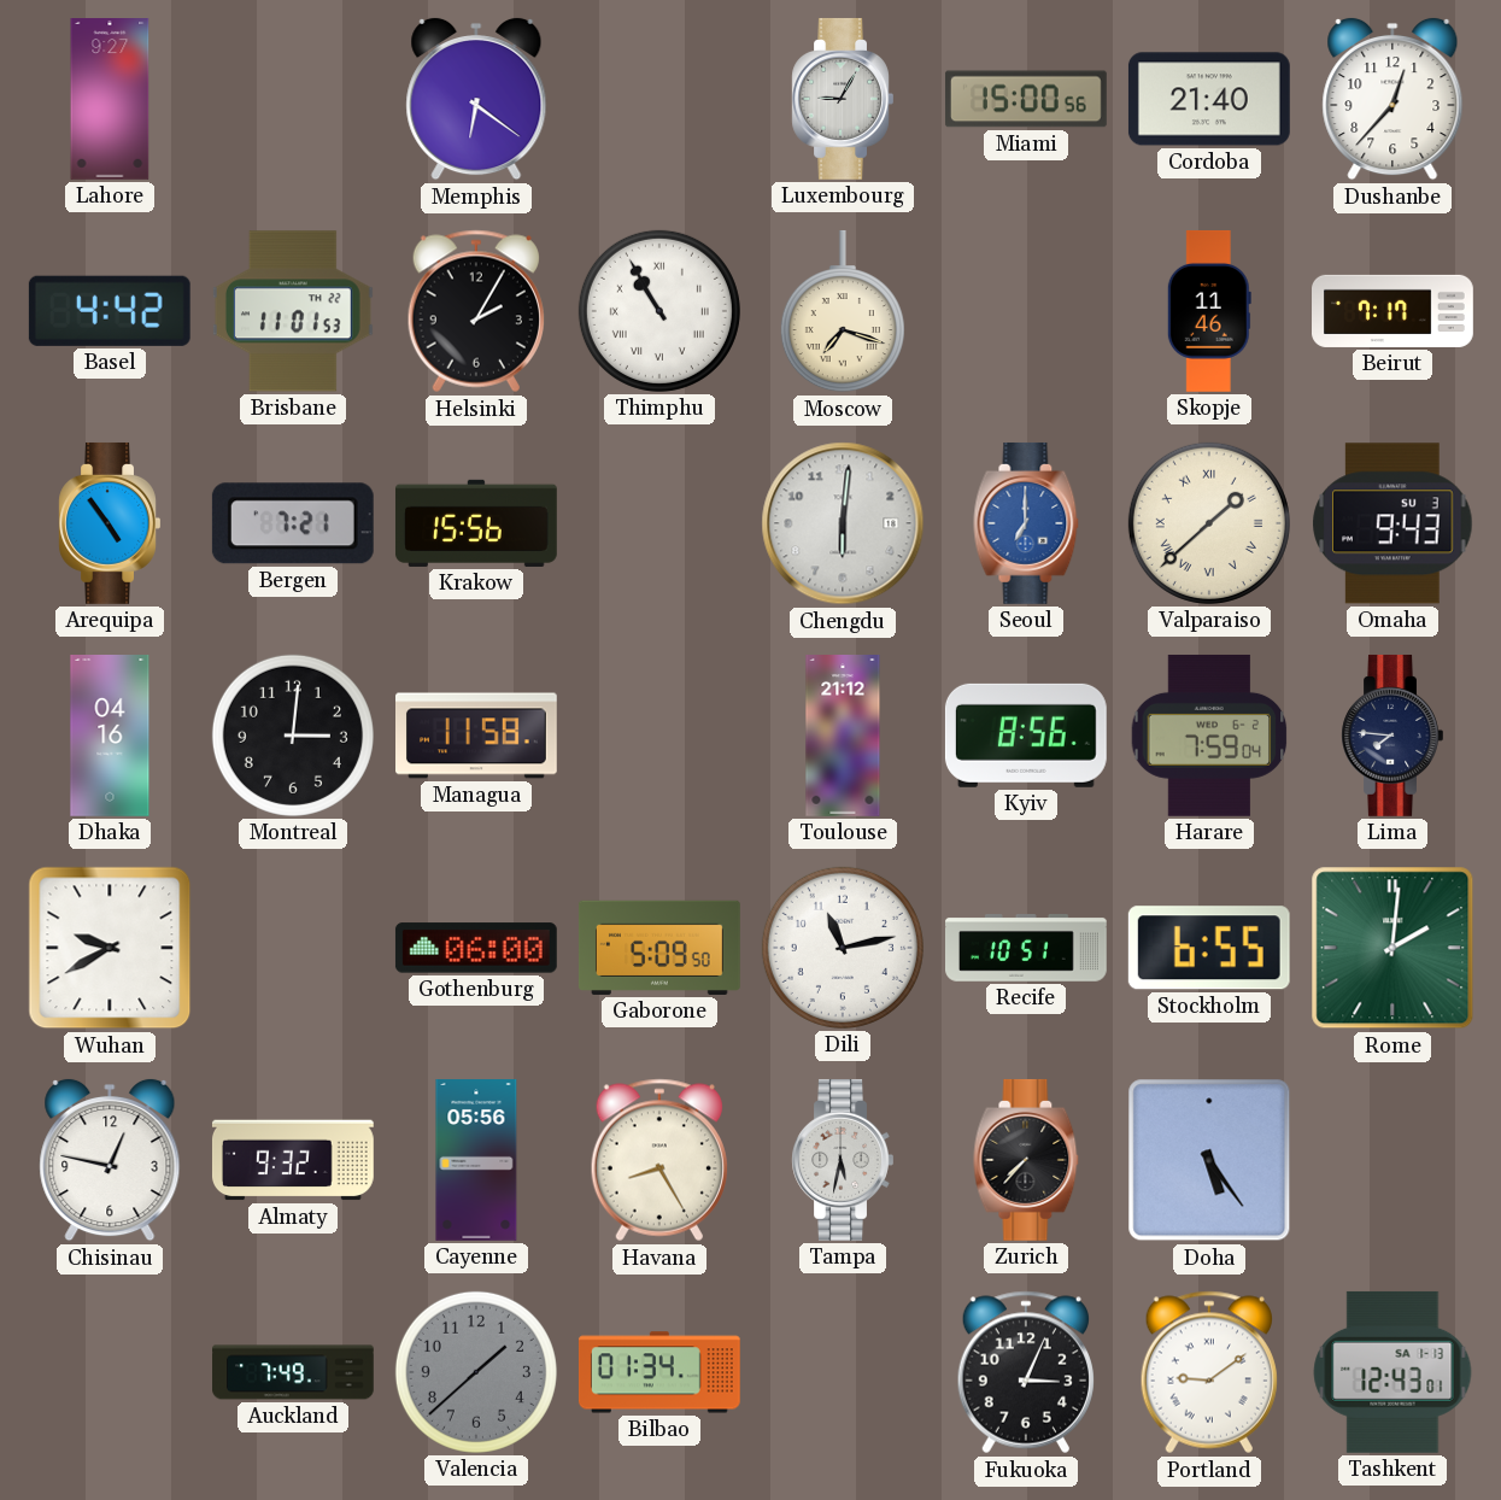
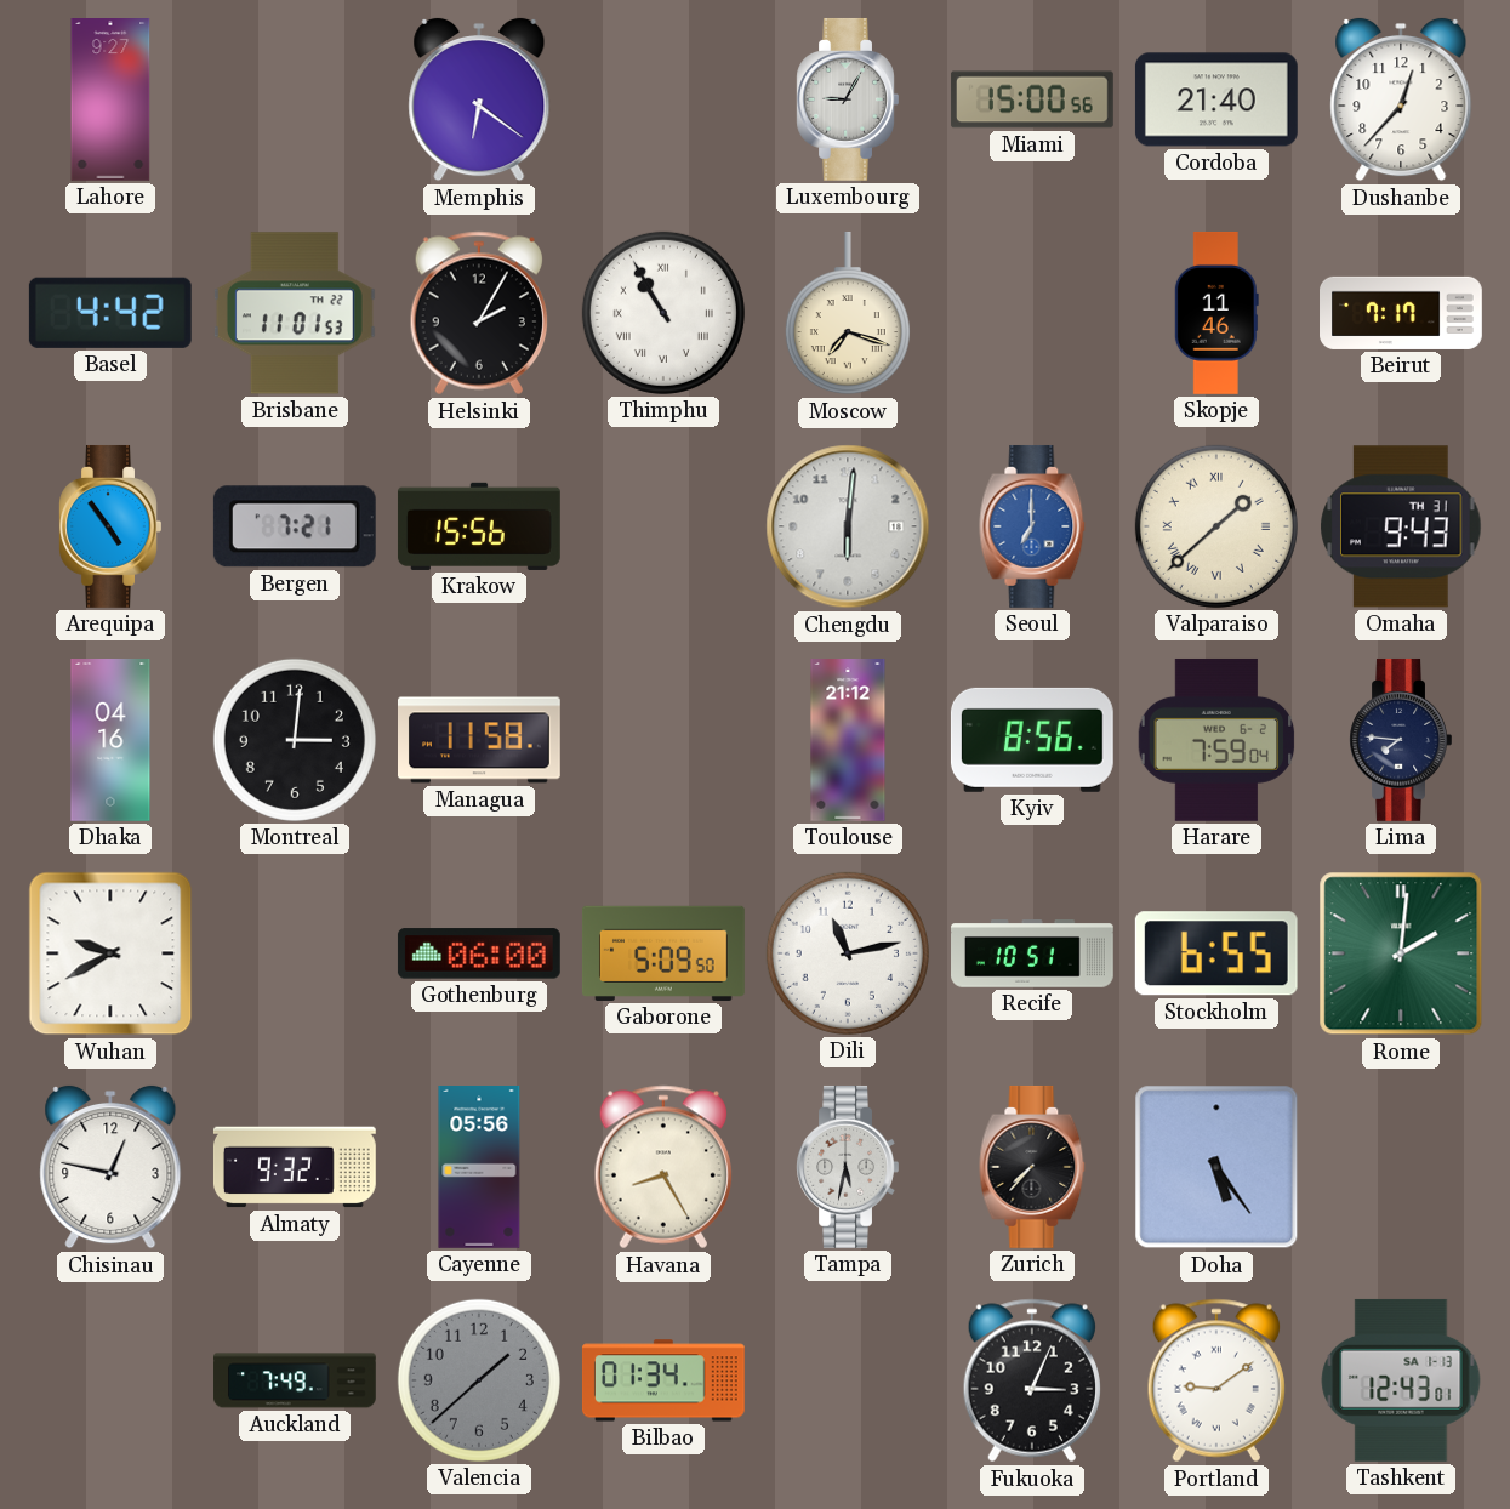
Omaha date: SU 3 -> TH 31 (1401, 526)
